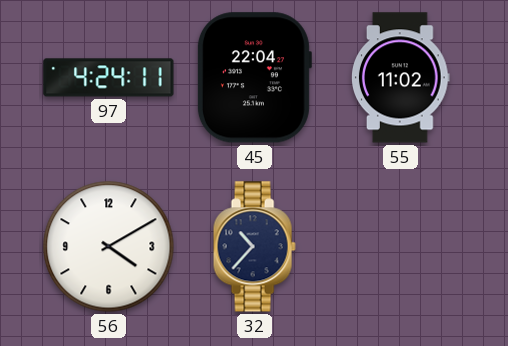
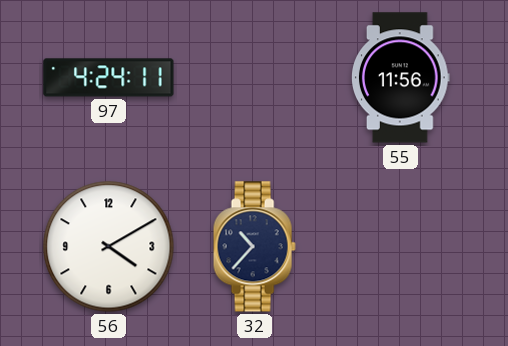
45: 22:04 -> none (254, 78)
55: 11:02 -> 11:56 (401, 78)
